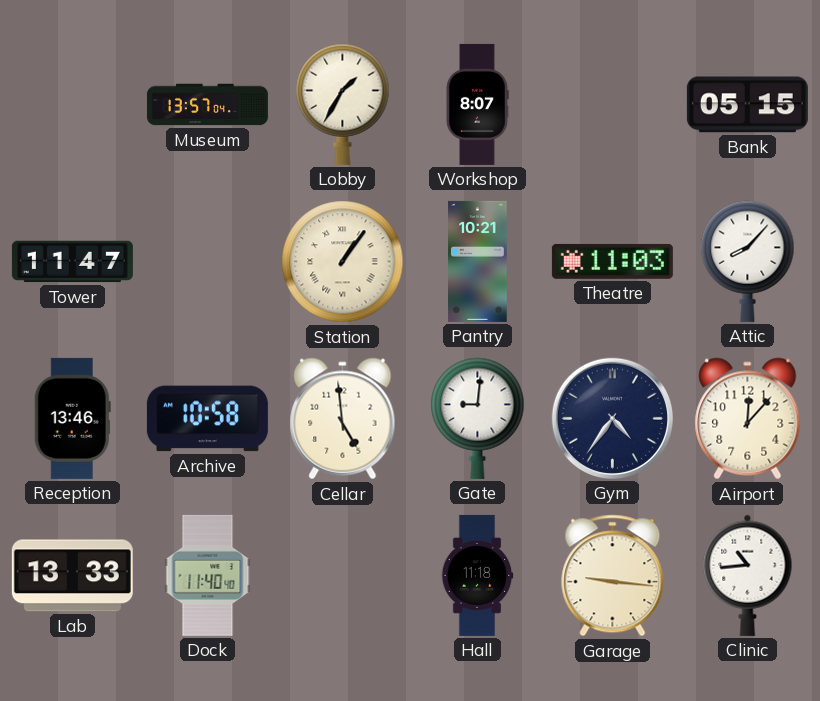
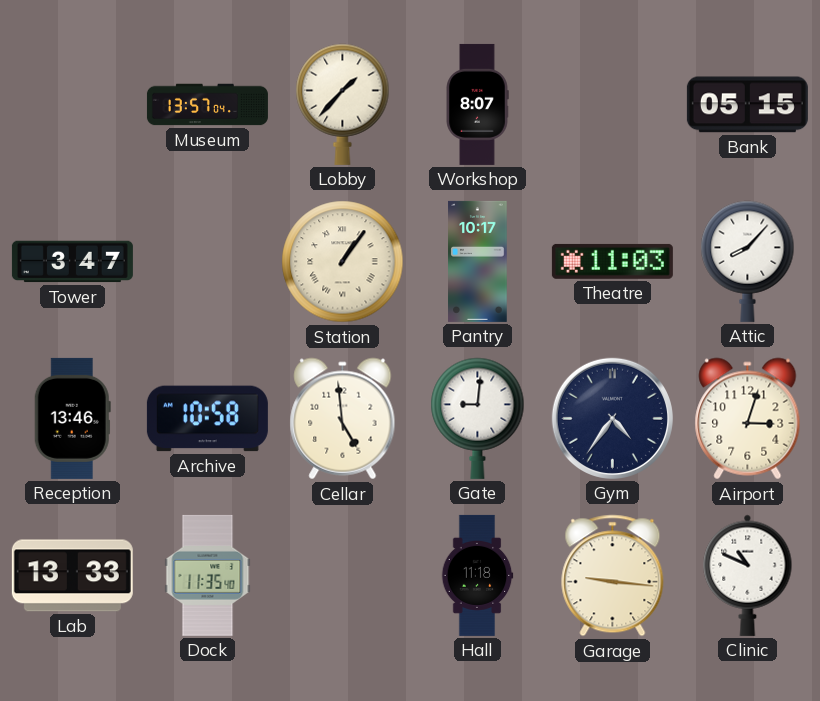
Lobby: 1:35 -> 1:37 (343, 104)
Tower: 11:47 -> 3:47 (72, 262)
Pantry: 10:21 -> 10:17 (478, 261)
Airport: 12:07 -> 3:03 (748, 419)
Dock: 11:40 -> 11:35 (208, 575)
Clinic: 10:44 -> 10:49 (748, 575)
